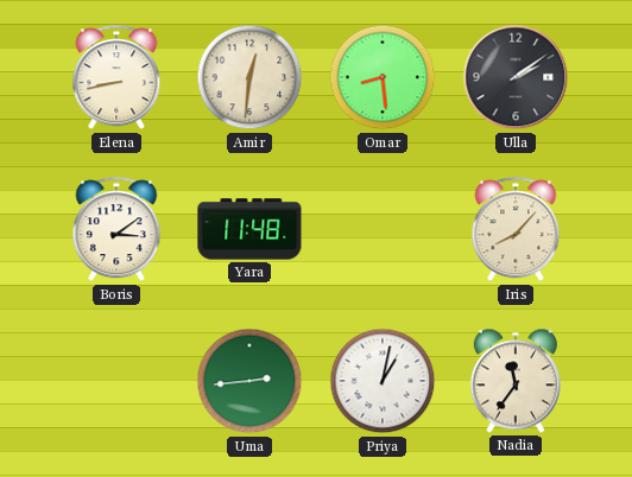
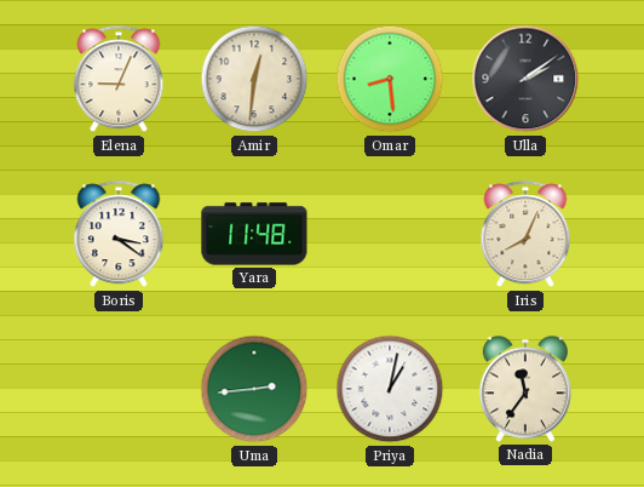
Elena: 8:43 -> 9:04 (119, 80)
Boris: 3:09 -> 3:21 (119, 235)
Iris: 8:07 -> 8:04 (525, 235)
